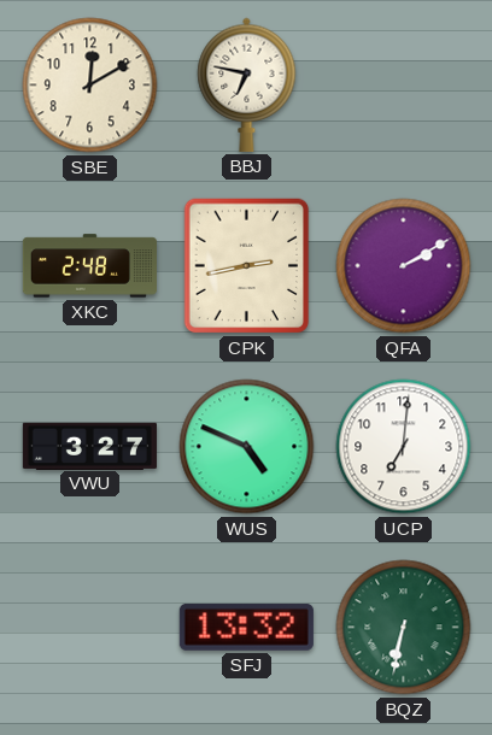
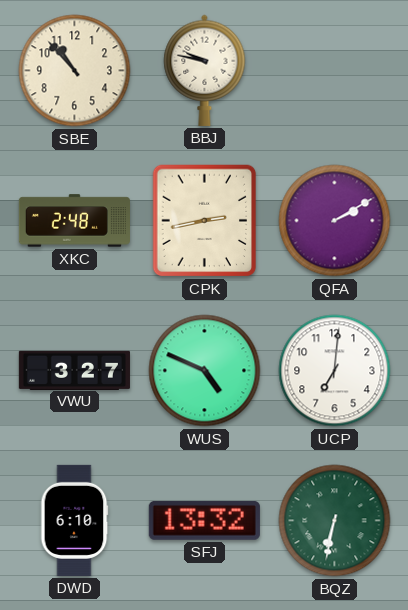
SBE: 12:10 -> 10:53 (75, 71)
BBJ: 6:47 -> 9:47 (205, 70)
DWD: none -> 6:10 (74, 520)
